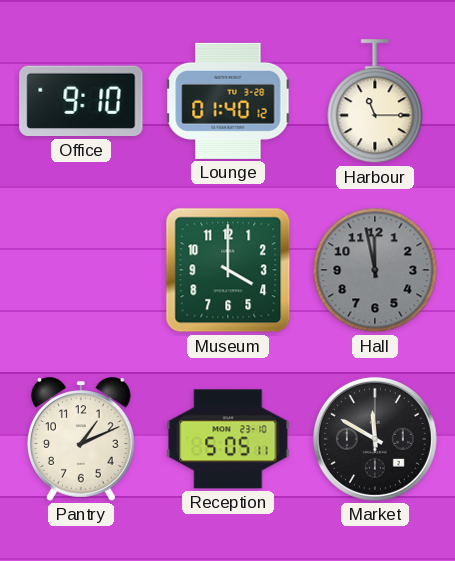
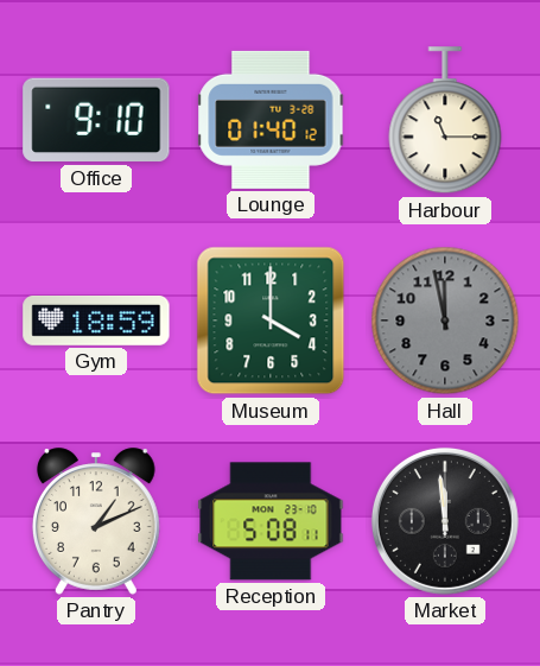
Gym: none -> 18:59 (96, 321)
Reception: 5:05 -> 5:08 (271, 521)
Market: 11:50 -> 11:59 (445, 521)
